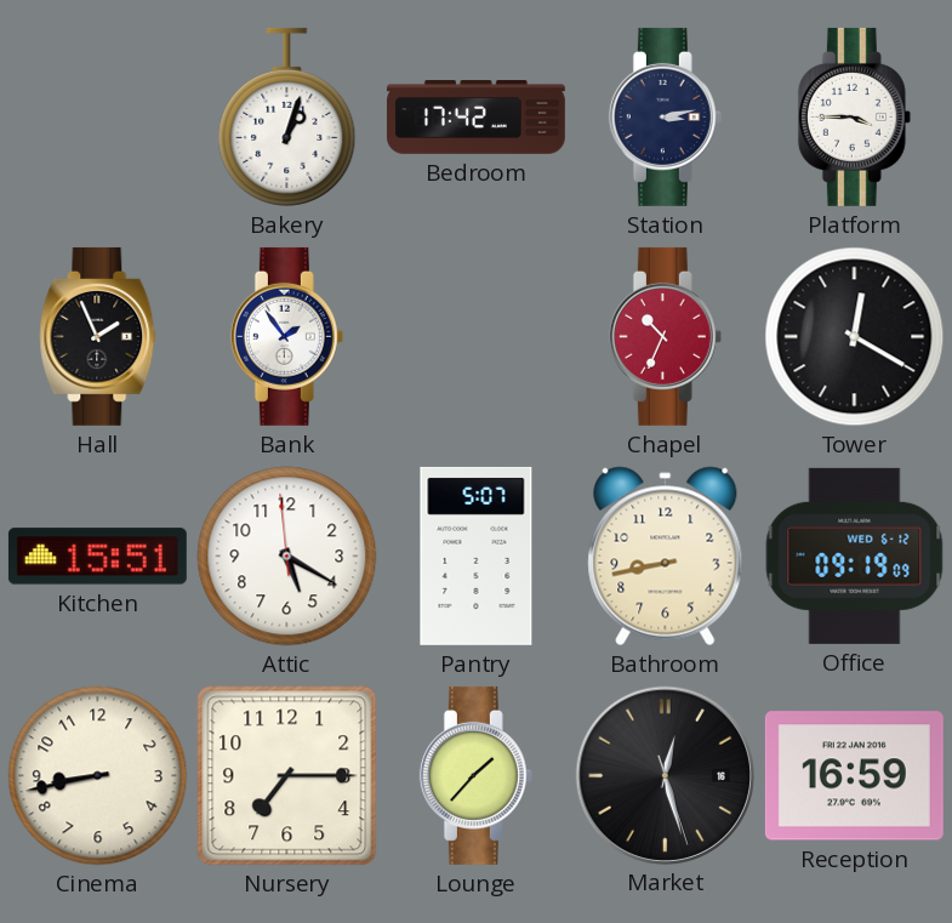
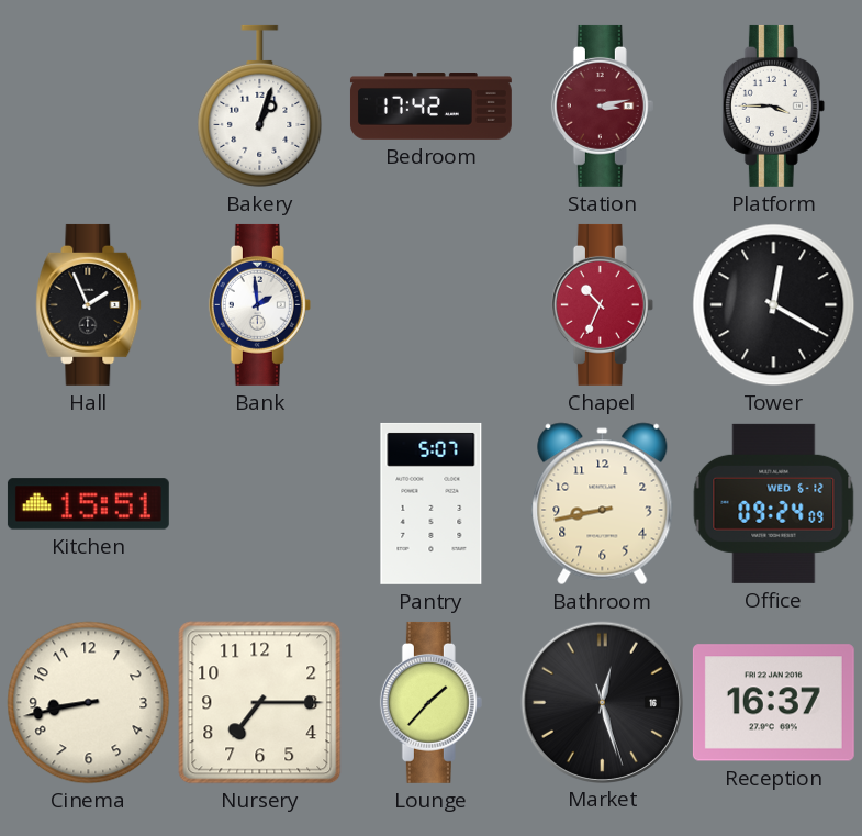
Station dial: navy -> burgundy (602, 105)
Bank: 1:54 -> 1:59 (259, 304)
Attic: 5:19 -> none (287, 557)
Office: 09:19 -> 09:24 (774, 503)
Reception: 16:59 -> 16:37 (773, 703)
